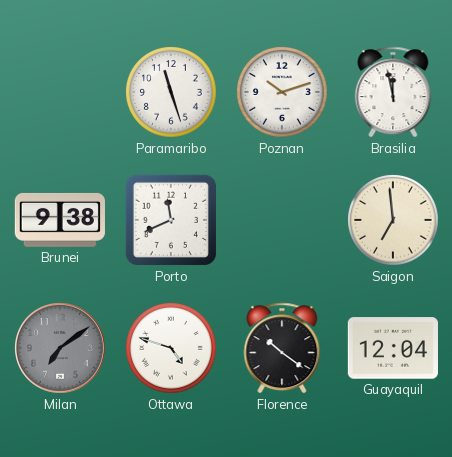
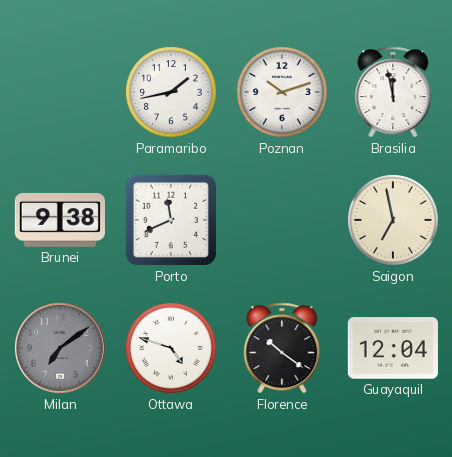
Paramaribo: 11:27 -> 1:43 (171, 92)
Saigon: 6:59 -> 6:58 (393, 220)
